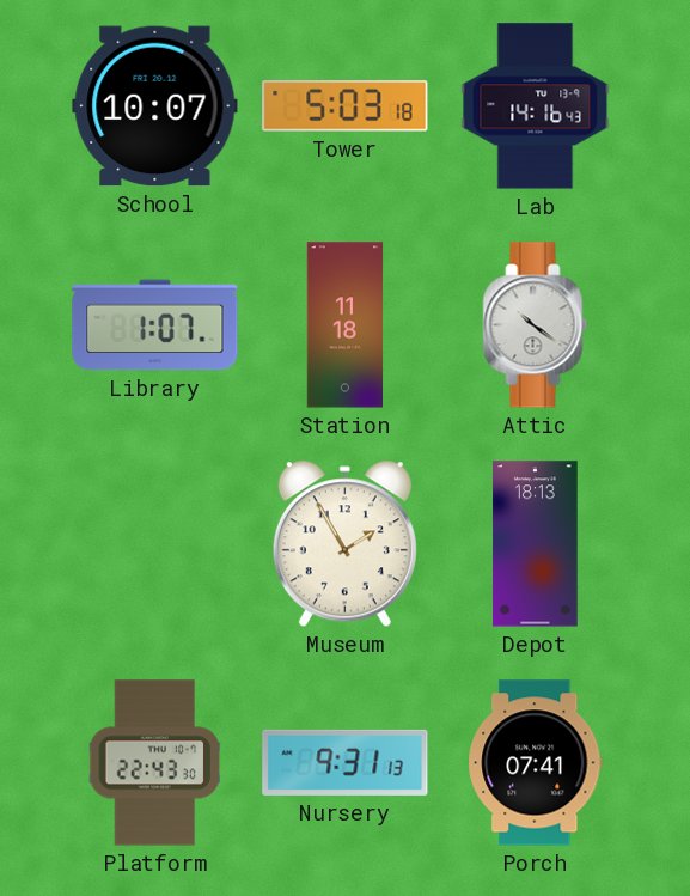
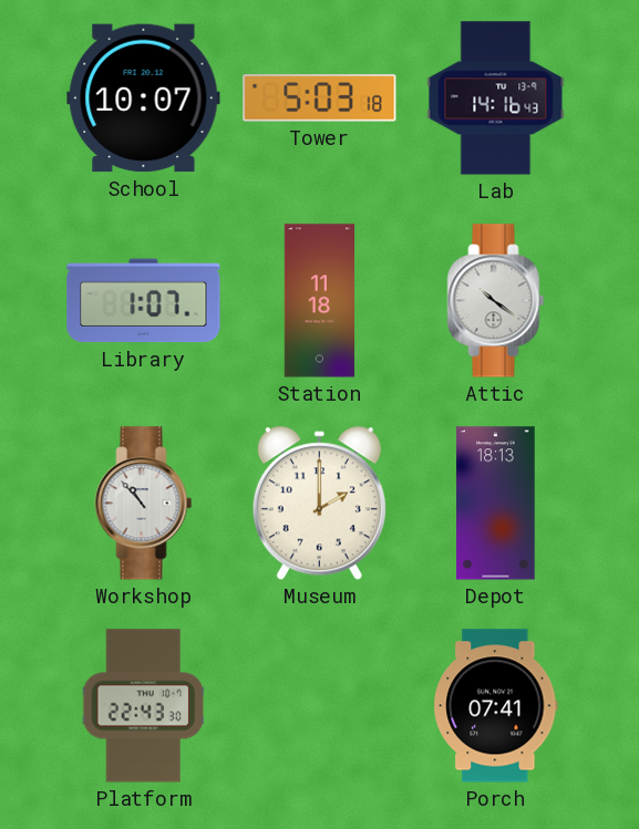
Workshop: none -> 10:53 (144, 504)
Museum: 1:55 -> 2:00 (319, 504)
Nursery: 9:31 -> none (346, 762)
